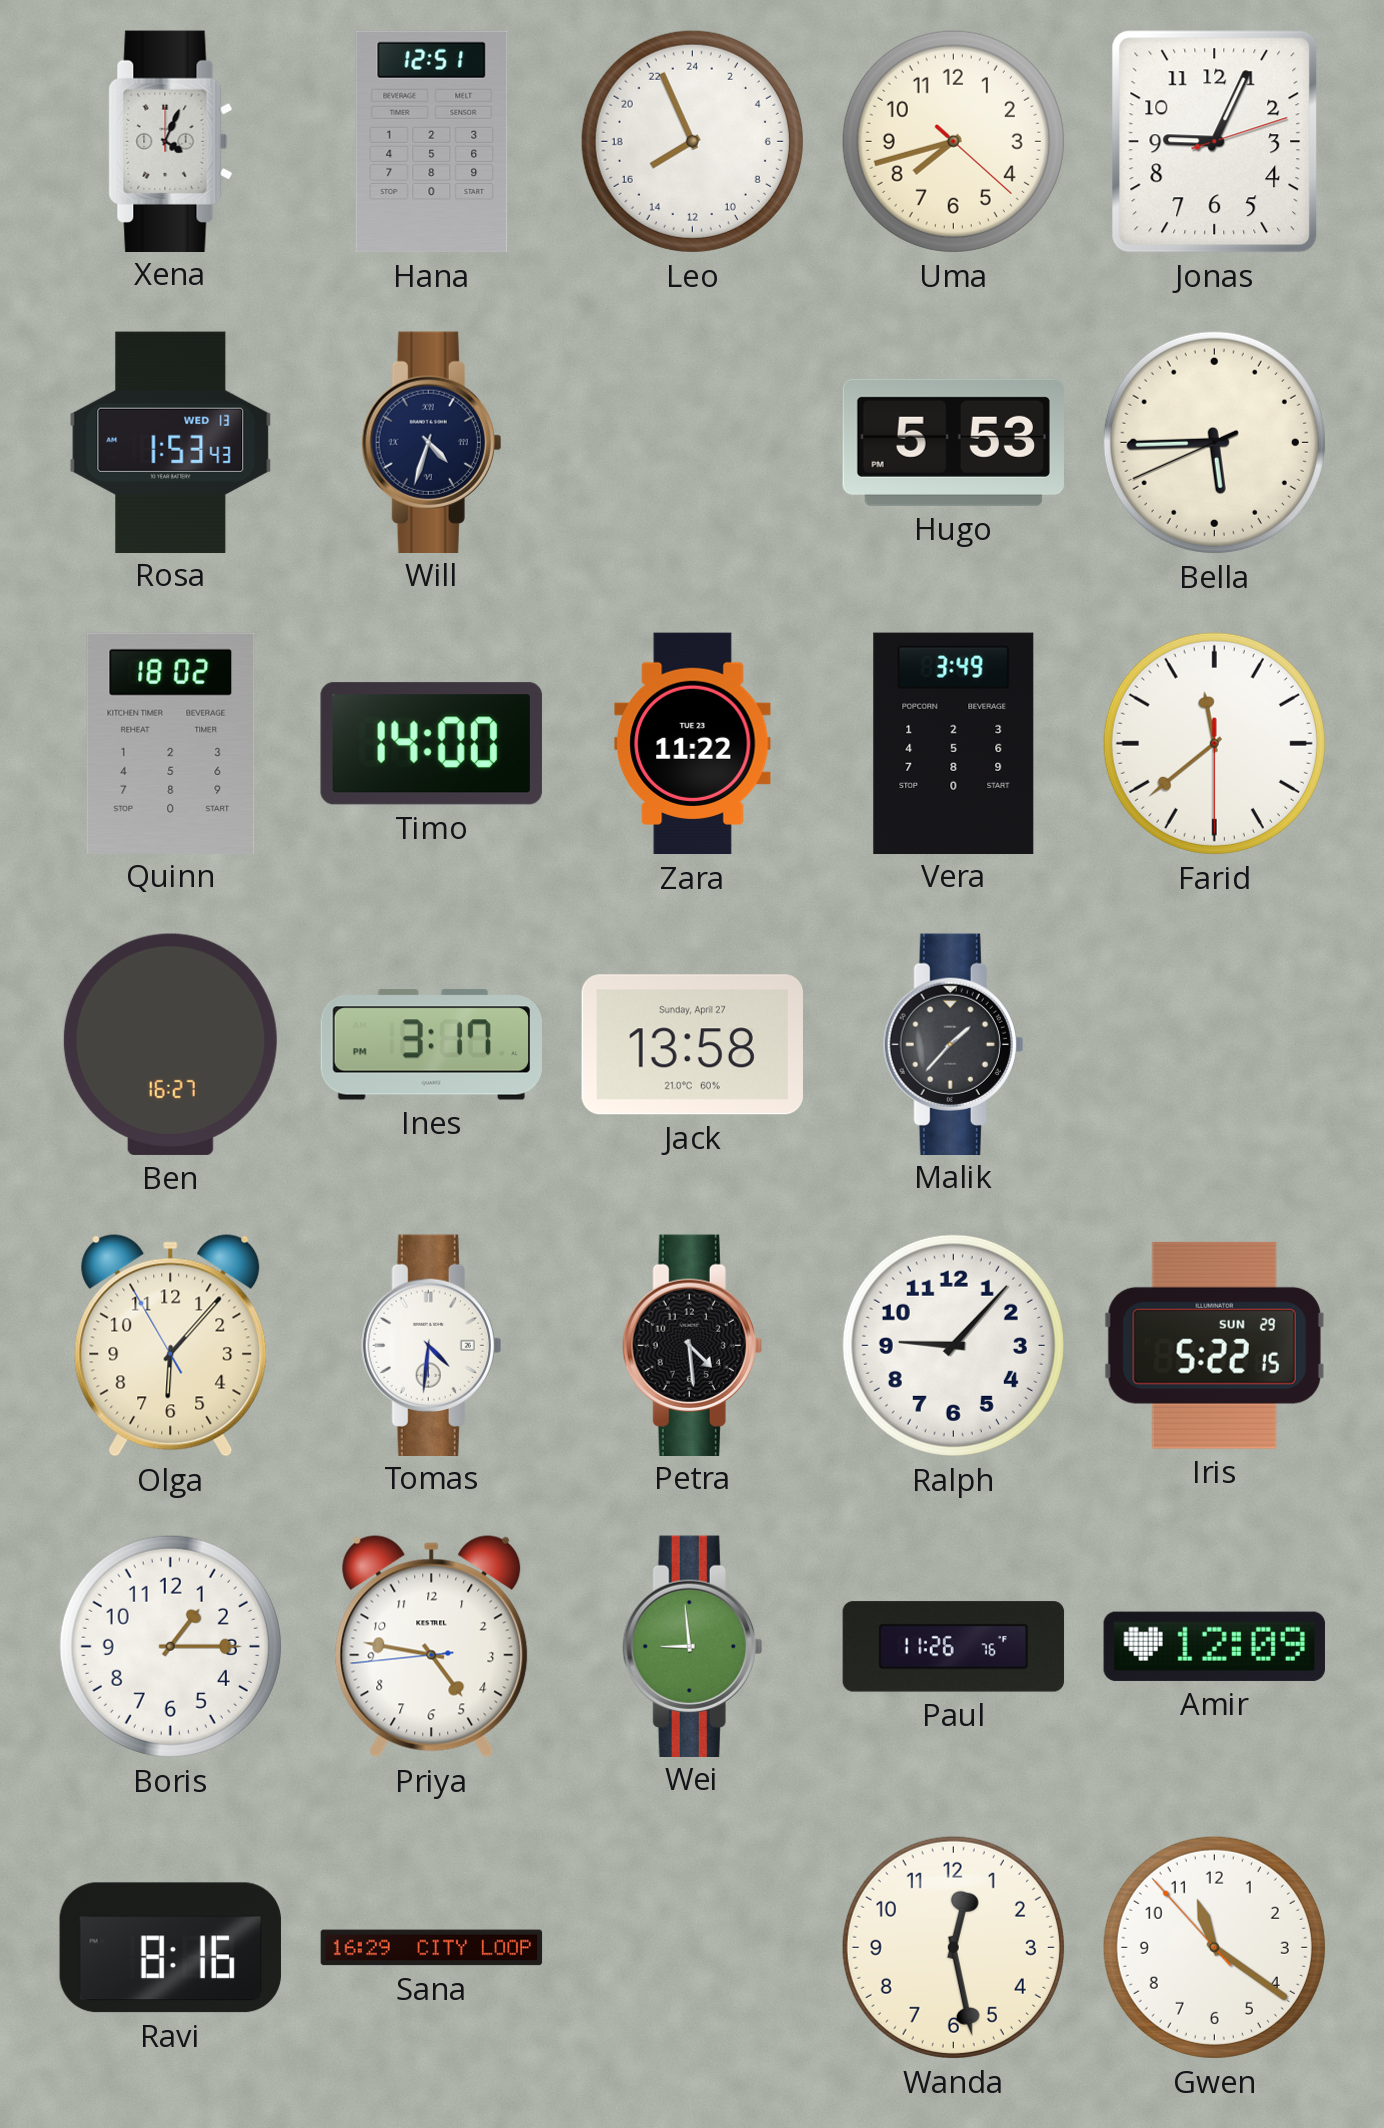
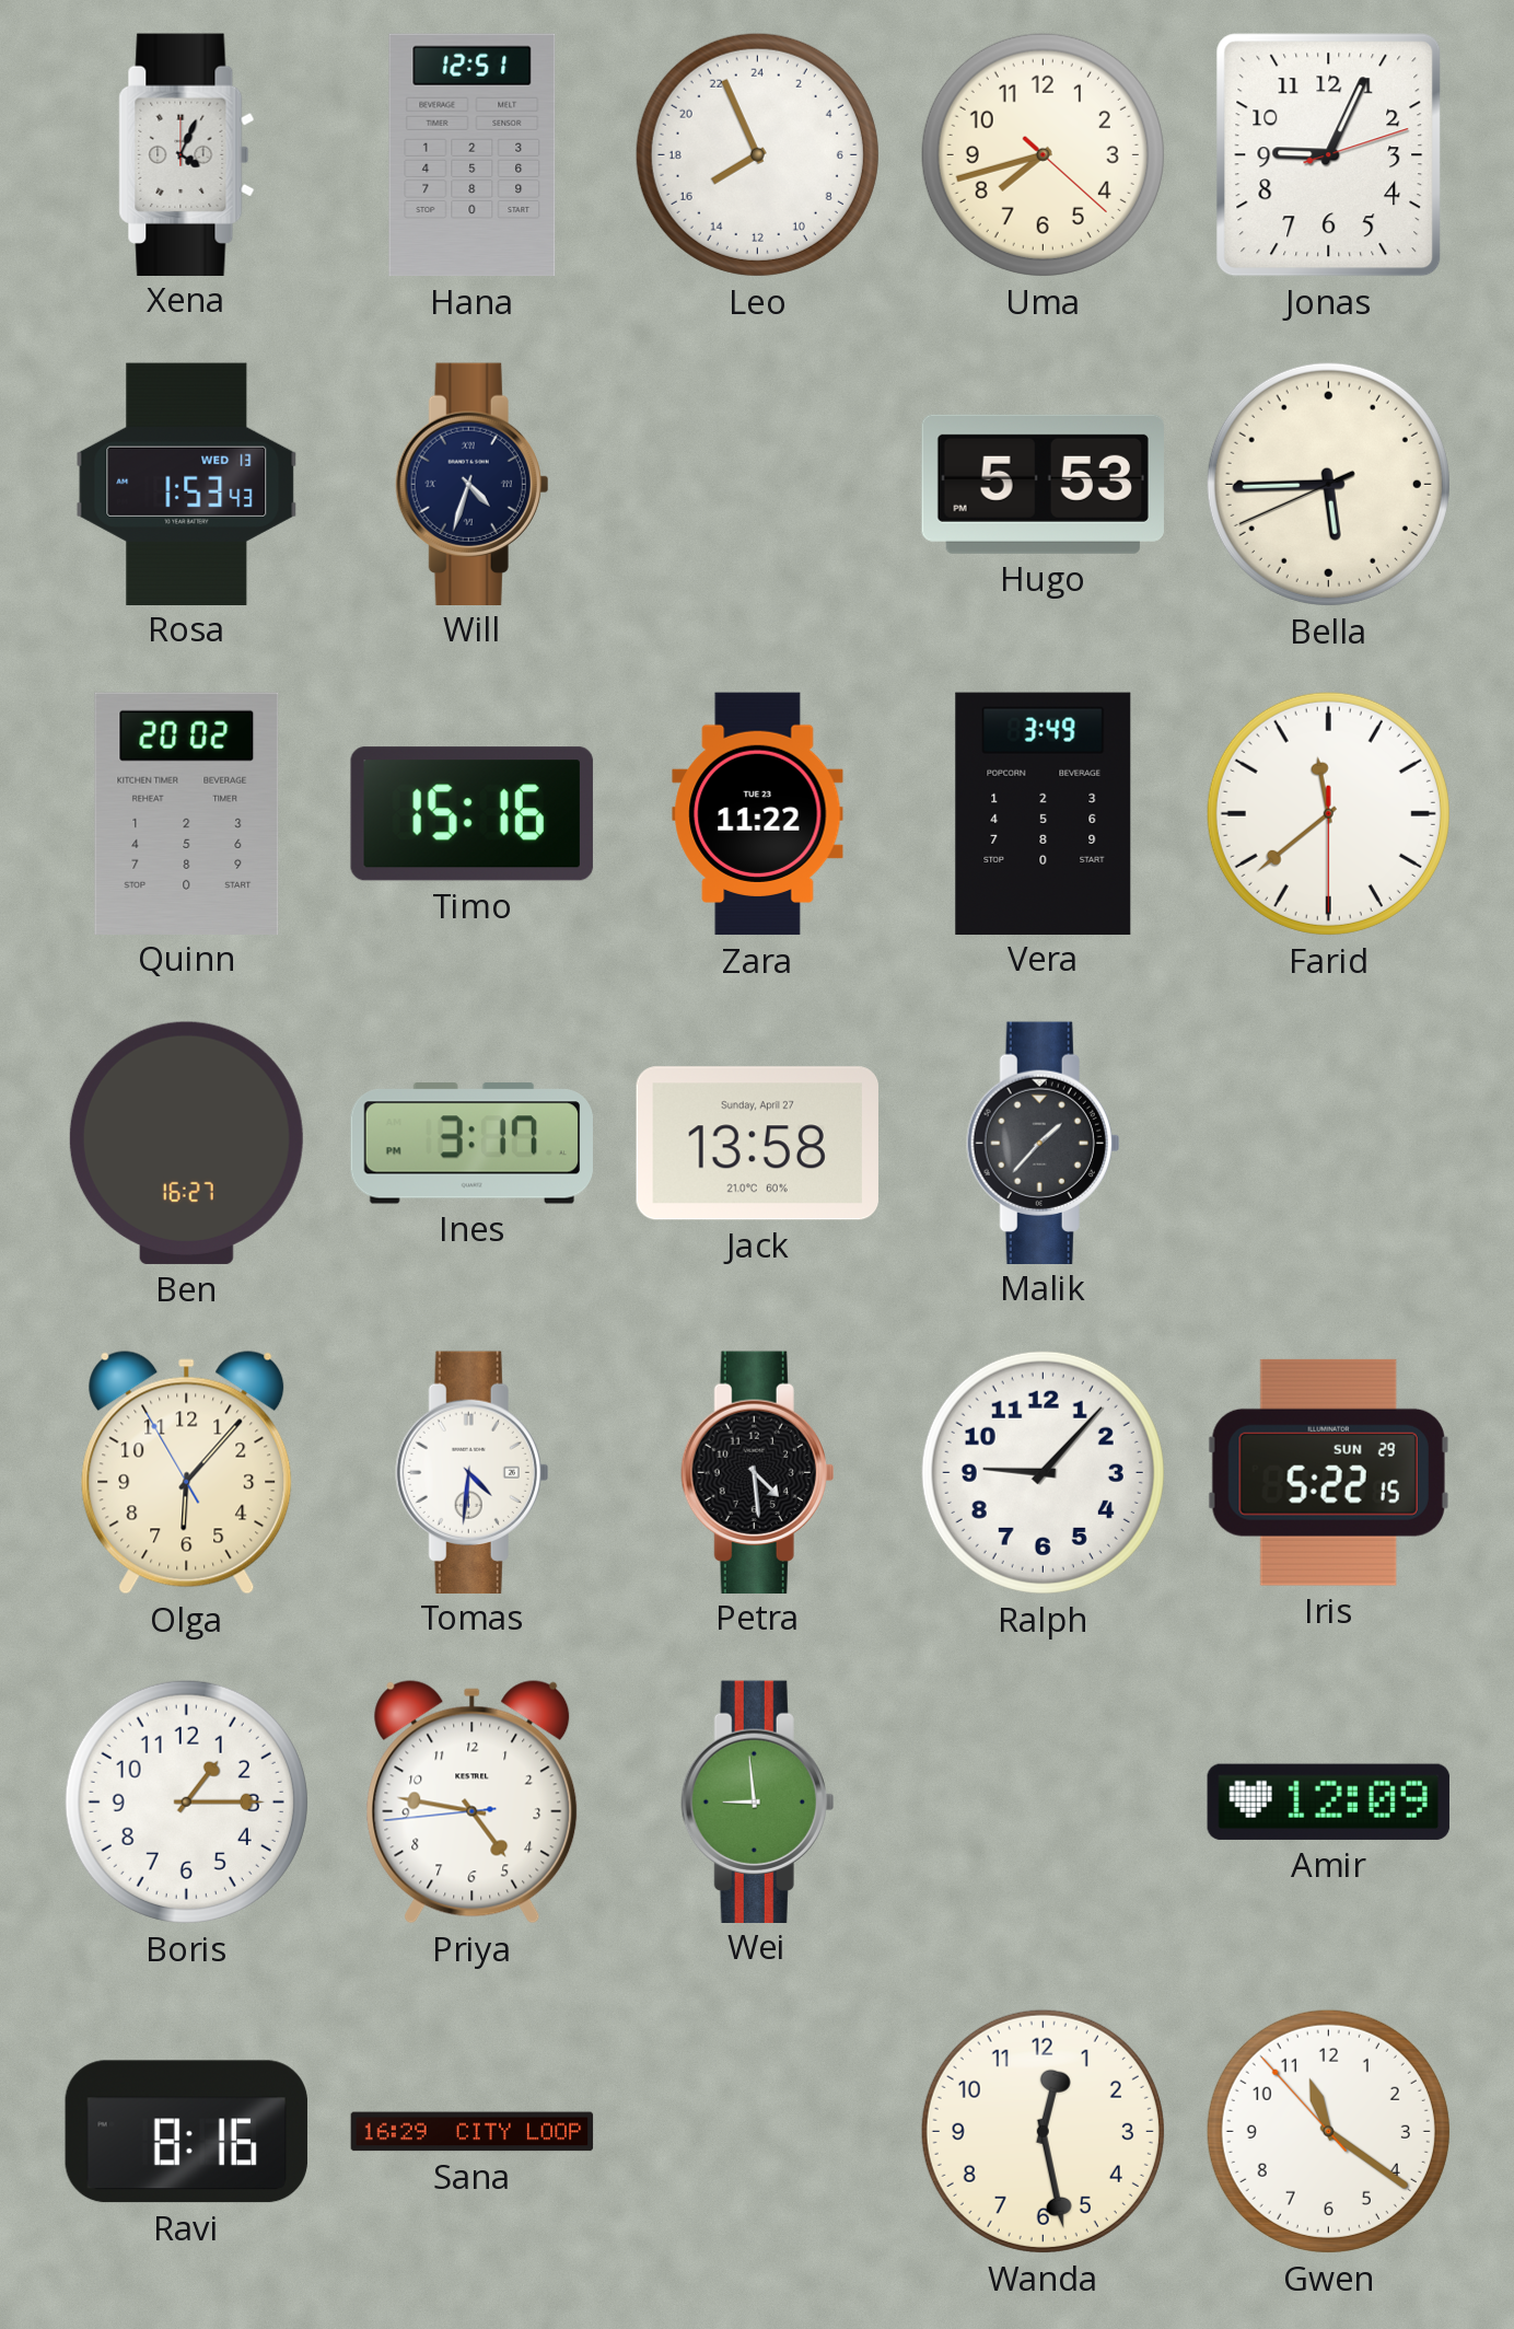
Quinn: 18:02 -> 20:02 (187, 813)
Timo: 14:00 -> 15:16 (471, 814)
Paul: 11:26 -> none (954, 1647)
